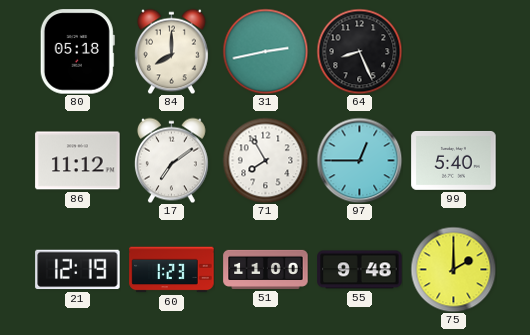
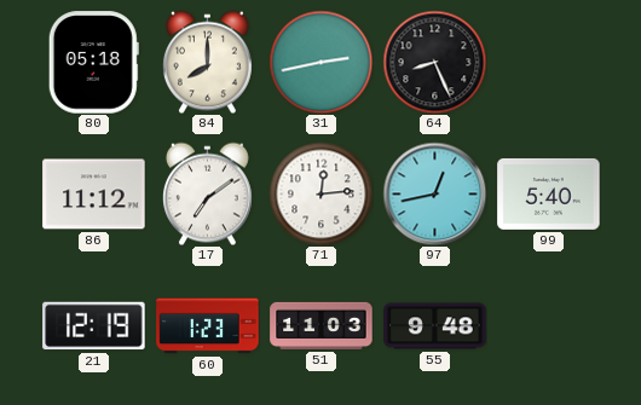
71: 7:55 -> 12:14 (320, 193)
97: 12:45 -> 12:43 (434, 193)
51: 11:00 -> 11:03 (322, 325)
75: 2:00 -> none (453, 269)
